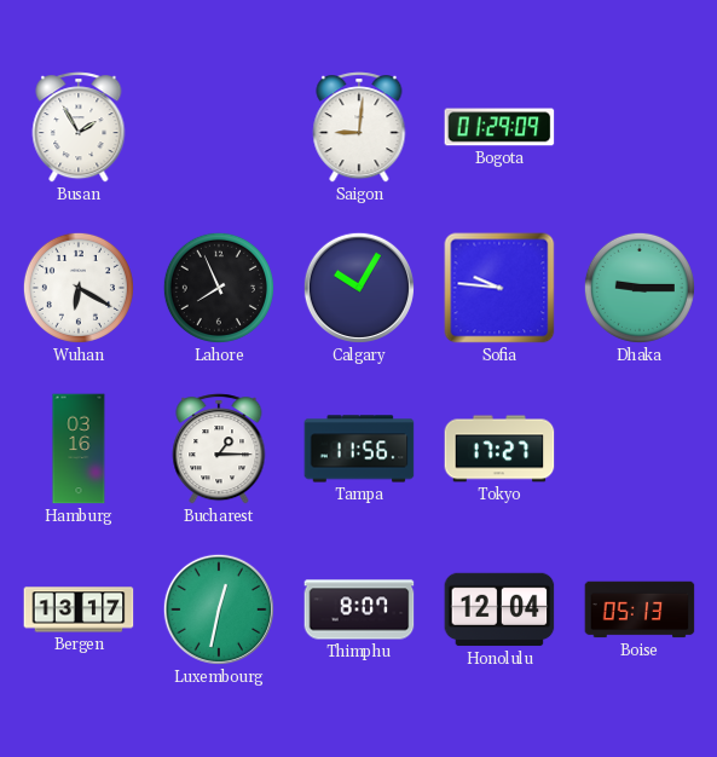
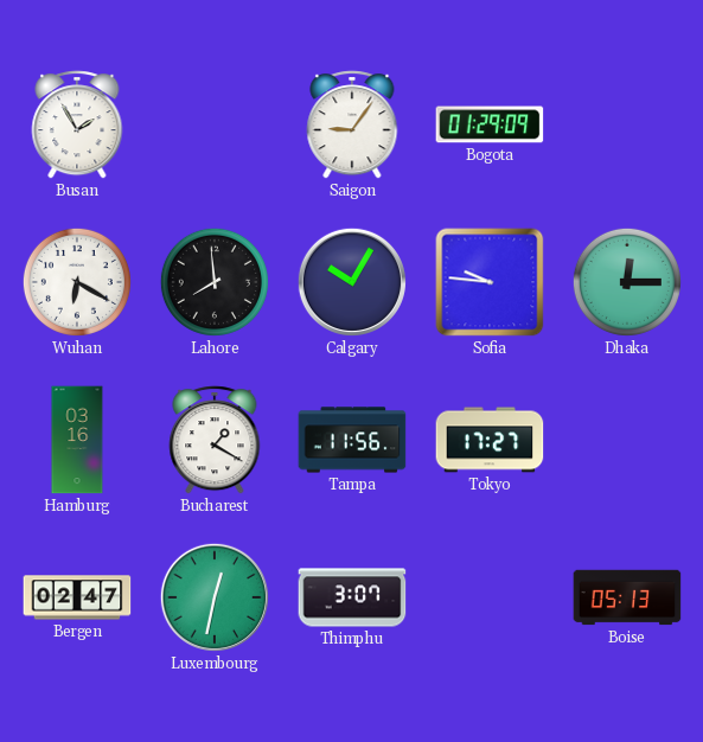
Saigon: 9:01 -> 9:06 (352, 124)
Lahore: 7:56 -> 7:59 (215, 282)
Dhaka: 9:15 -> 12:15 (627, 282)
Bucharest: 1:15 -> 1:20 (215, 440)
Bergen: 13:17 -> 02:47 (77, 597)
Thimphu: 8:07 -> 3:07 (352, 597)
Honolulu: 12:04 -> none (499, 609)
